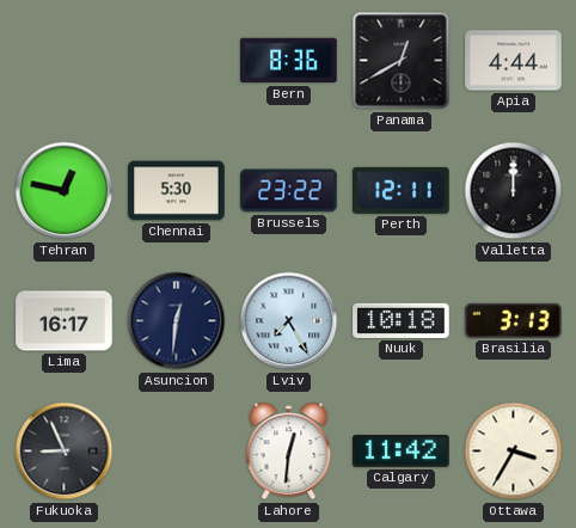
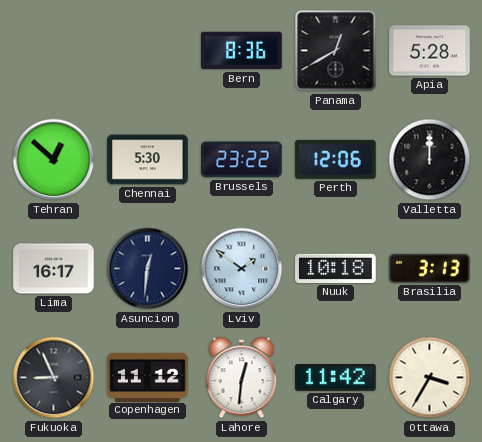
Apia: 4:44 -> 5:28 (430, 51)
Tehran: 12:47 -> 12:52 (54, 160)
Perth: 12:11 -> 12:06 (336, 159)
Lviv: 7:25 -> 1:51 (242, 269)
Copenhagen: none -> 11:12 (148, 377)
